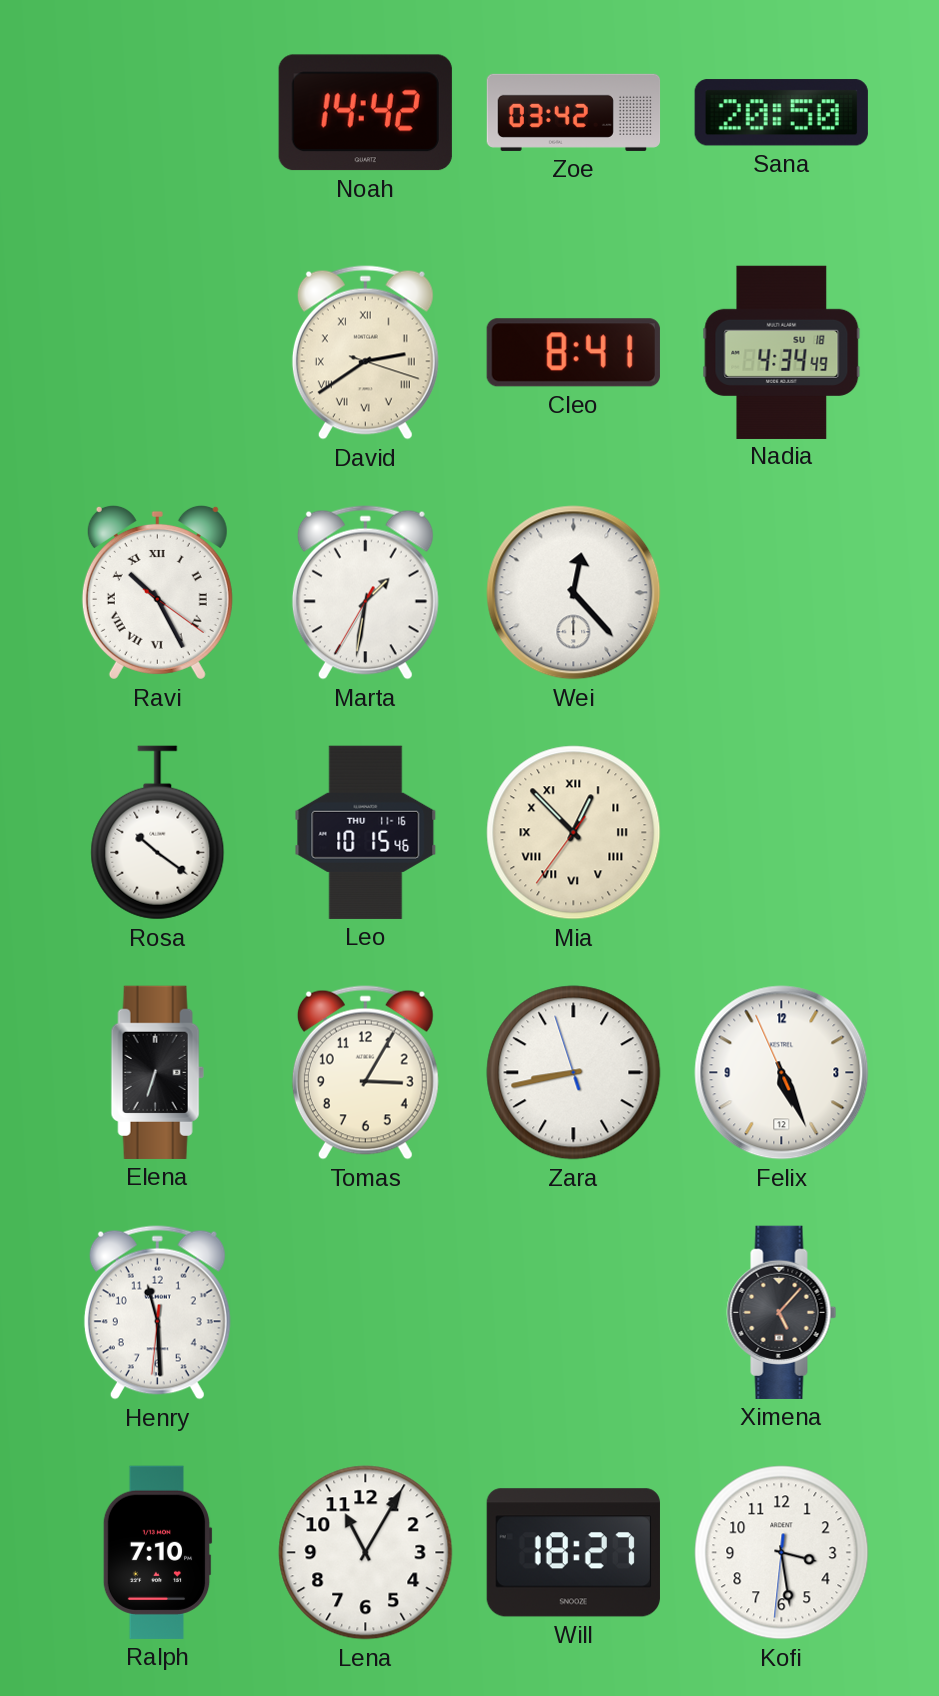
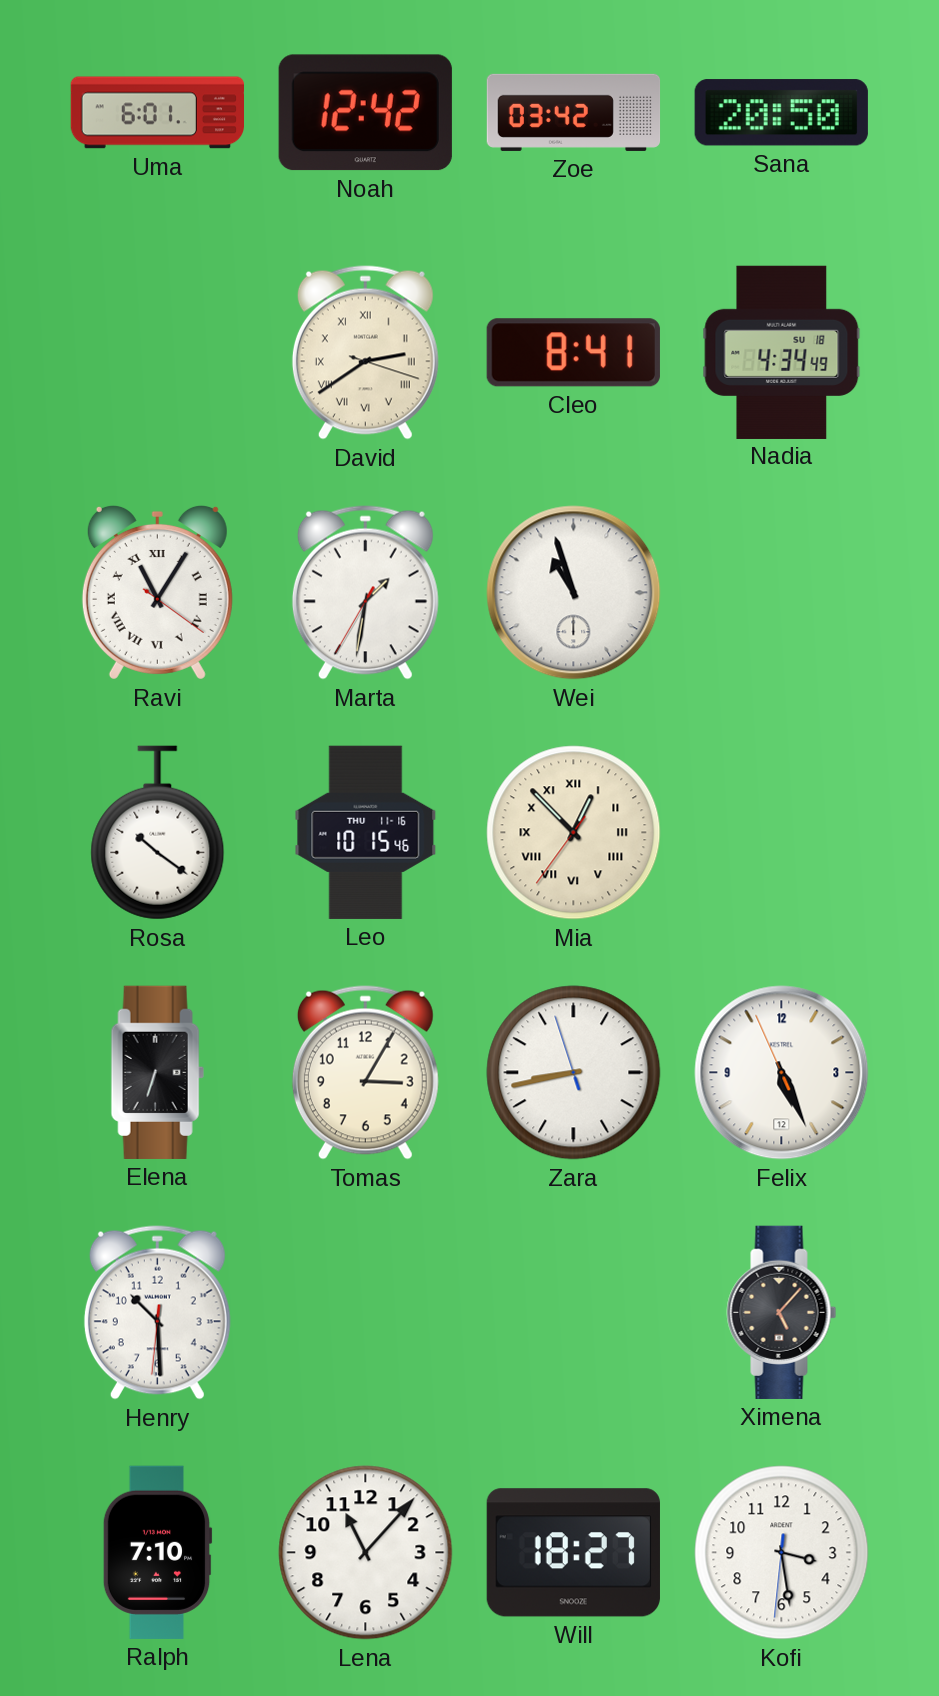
Uma: none -> 6:01 (157, 113)
Noah: 14:42 -> 12:42 (365, 113)
Ravi: 10:25 -> 11:05 (157, 592)
Wei: 12:23 -> 10:57 (574, 593)
Henry: 11:29 -> 10:29 (157, 1313)
Lena: 11:05 -> 11:07 (366, 1553)
